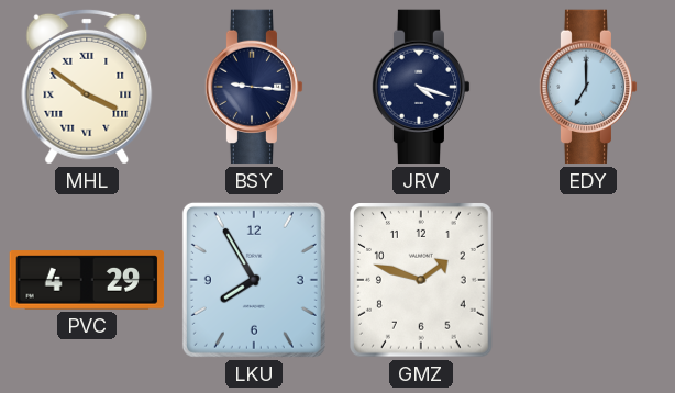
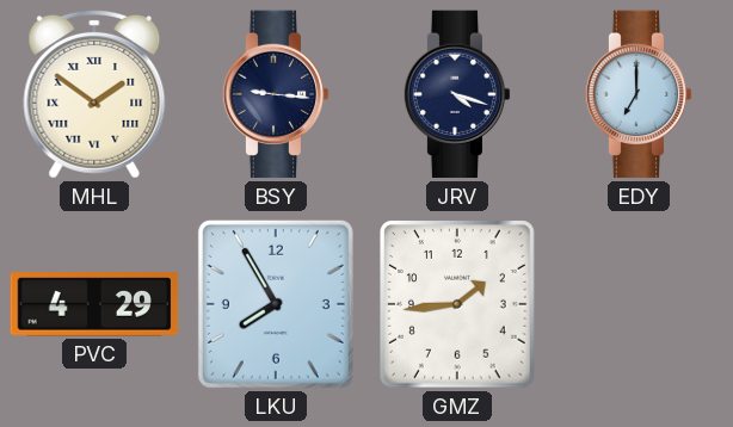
MHL: 3:51 -> 1:51 (94, 94)
GMZ: 1:48 -> 1:44 (458, 305)
